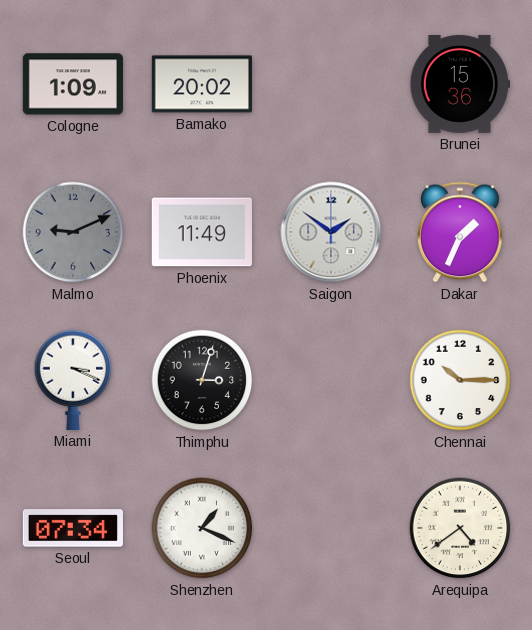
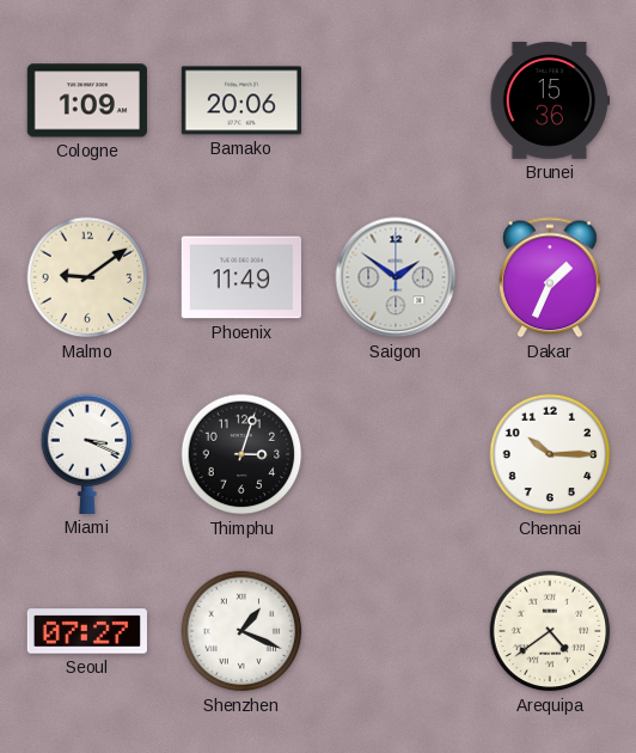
Bamako: 20:02 -> 20:06 (241, 100)
Malmo: 9:11 -> 9:09 (87, 277)
Malmo dial: grey -> cream (87, 277)
Seoul: 07:34 -> 07:27 (87, 631)
